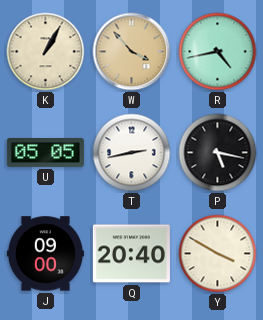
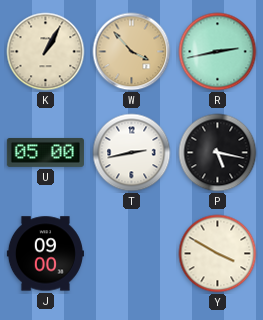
R: 4:43 -> 2:43 (218, 52)
U: 05:05 -> 05:00 (45, 152)
Q: 20:40 -> none (131, 254)
